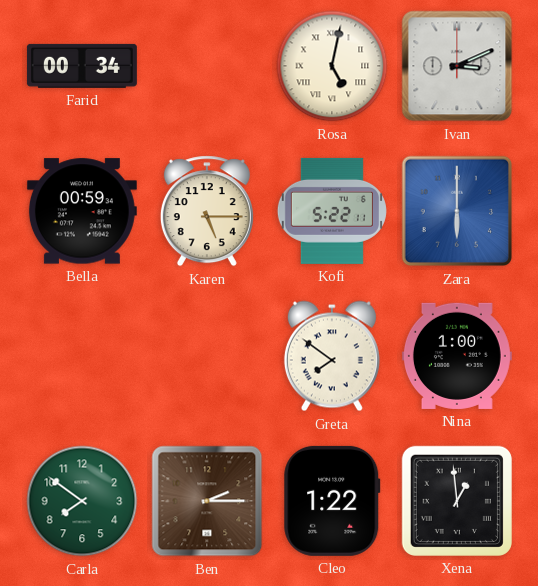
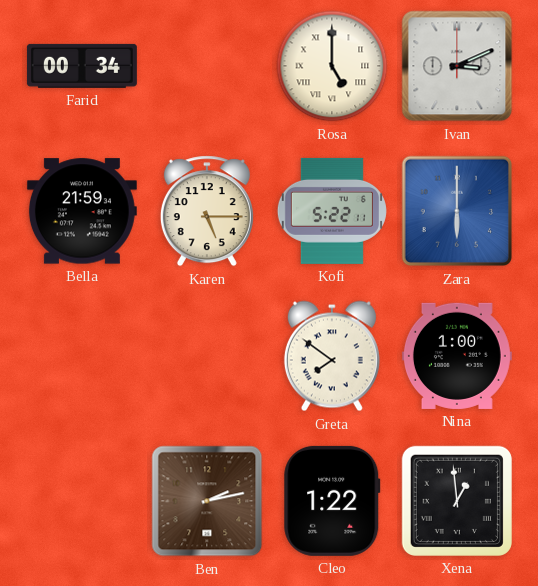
Rosa: 5:02 -> 5:00 (332, 66)
Bella: 00:59 -> 21:59 (82, 211)
Carla: 7:51 -> none (82, 501)
Ben: 2:15 -> 2:13 (207, 501)
